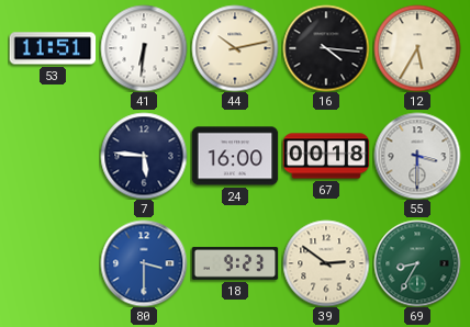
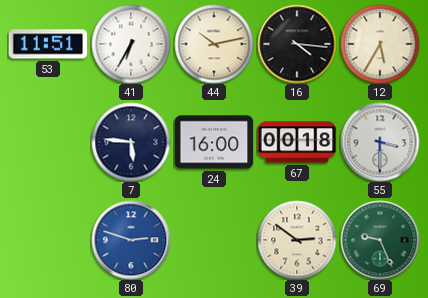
41: 6:31 -> 6:35 (131, 44)
80: 3:30 -> 2:48 (131, 240)
18: 9:23 -> none (235, 263)
69: 8:35 -> 9:26 (380, 240)
